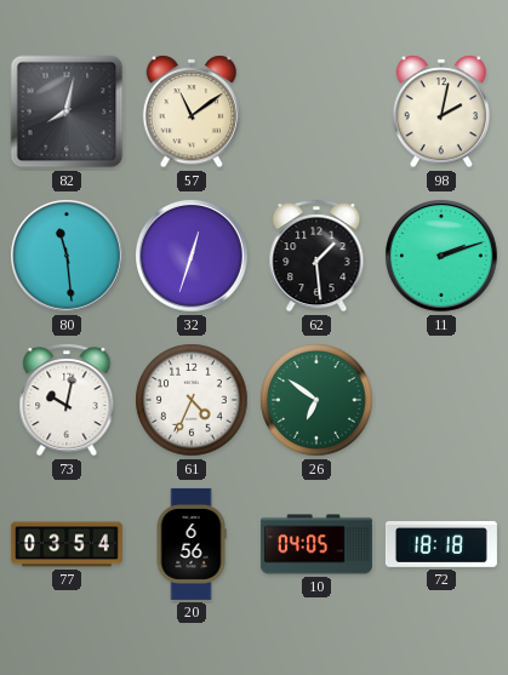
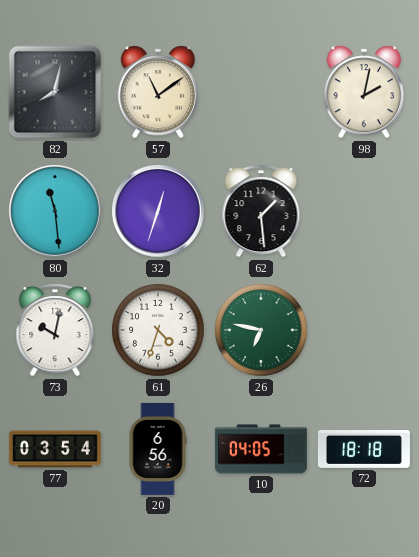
11: 2:12 -> none (441, 256)
61: 4:34 -> 4:33 (158, 330)
26: 6:51 -> 6:47 (261, 330)
